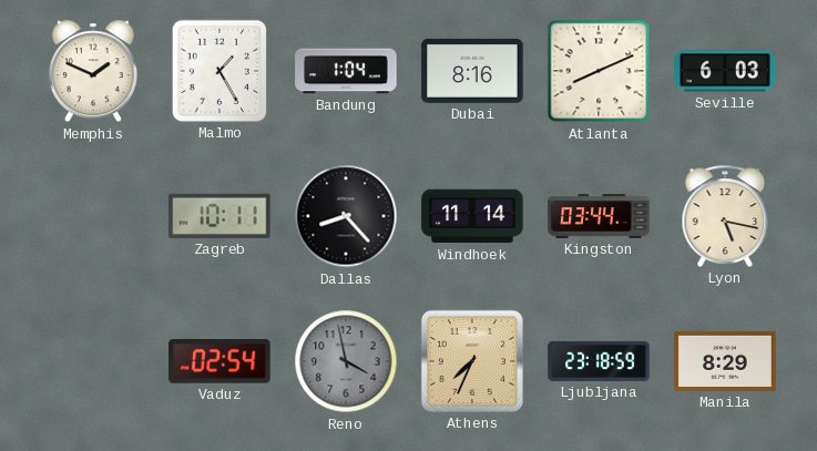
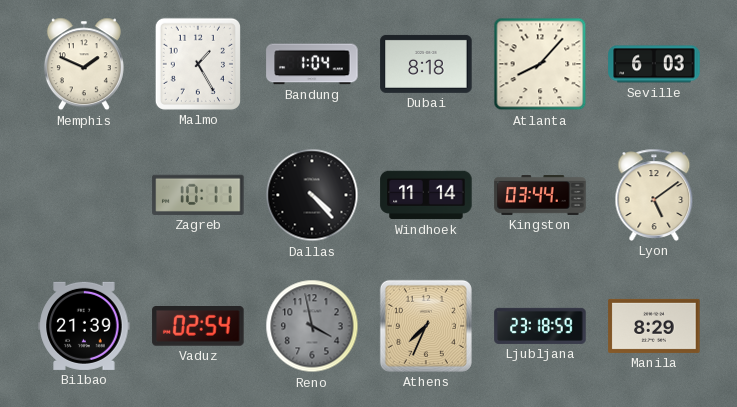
Dubai: 8:16 -> 8:18 (426, 64)
Atlanta: 8:11 -> 8:07 (540, 64)
Dallas: 8:23 -> 4:23 (312, 195)
Lyon: 5:17 -> 5:09 (654, 195)
Bilbao: none -> 21:39 (84, 326)
